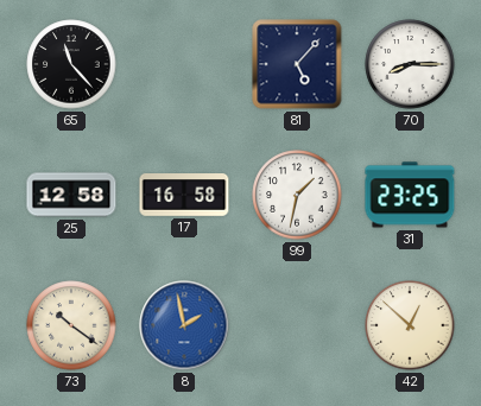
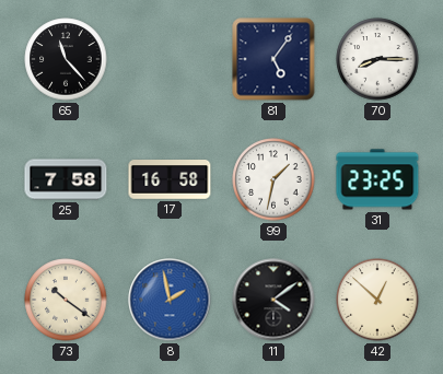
81: 5:07 -> 5:06 (273, 59)
25: 12:58 -> 7:58 (66, 179)
11: none -> 4:09 (273, 300)
